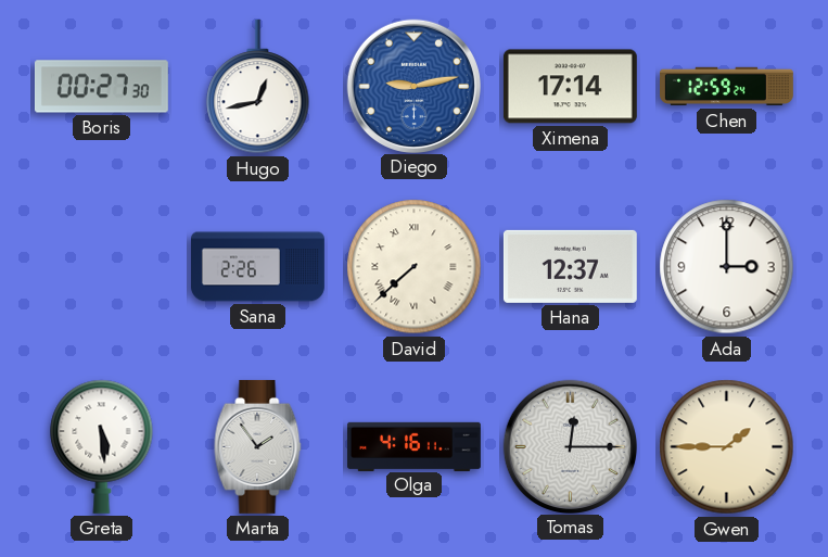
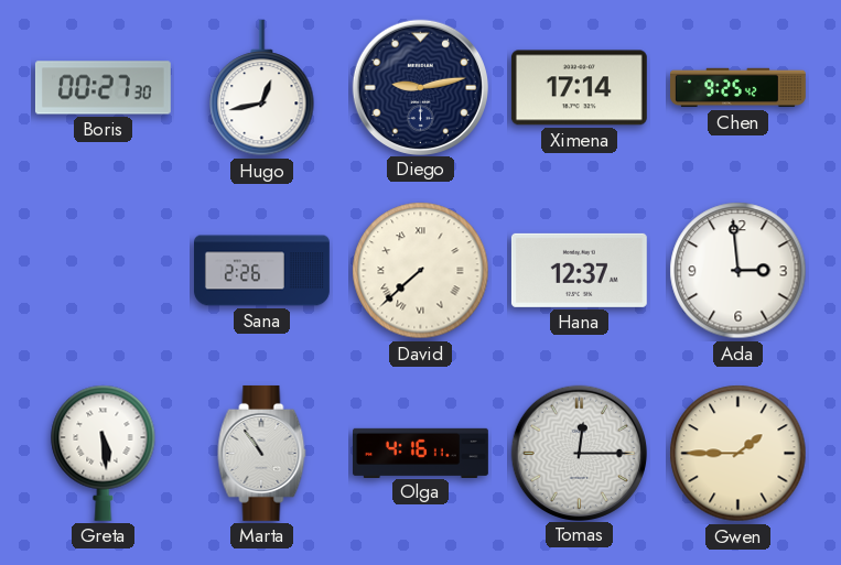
Diego dial: blue -> navy (420, 87)
Chen: 12:59 -> 9:25 (738, 88)
Ada: 3:00 -> 2:59 (738, 271)
Marta: 1:54 -> 10:54 (262, 453)
